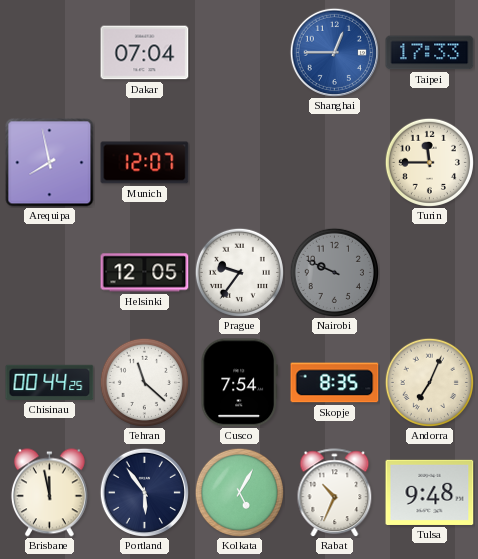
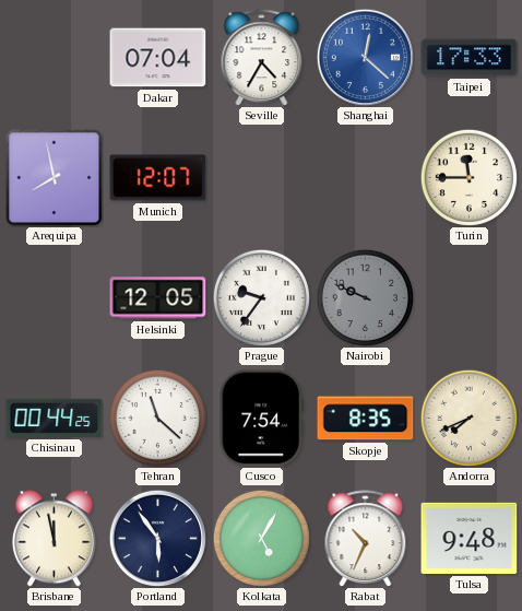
Seville: none -> 4:35 (262, 58)
Shanghai: 12:45 -> 12:22 (365, 57)
Andorra: 7:04 -> 7:41 (468, 418)
